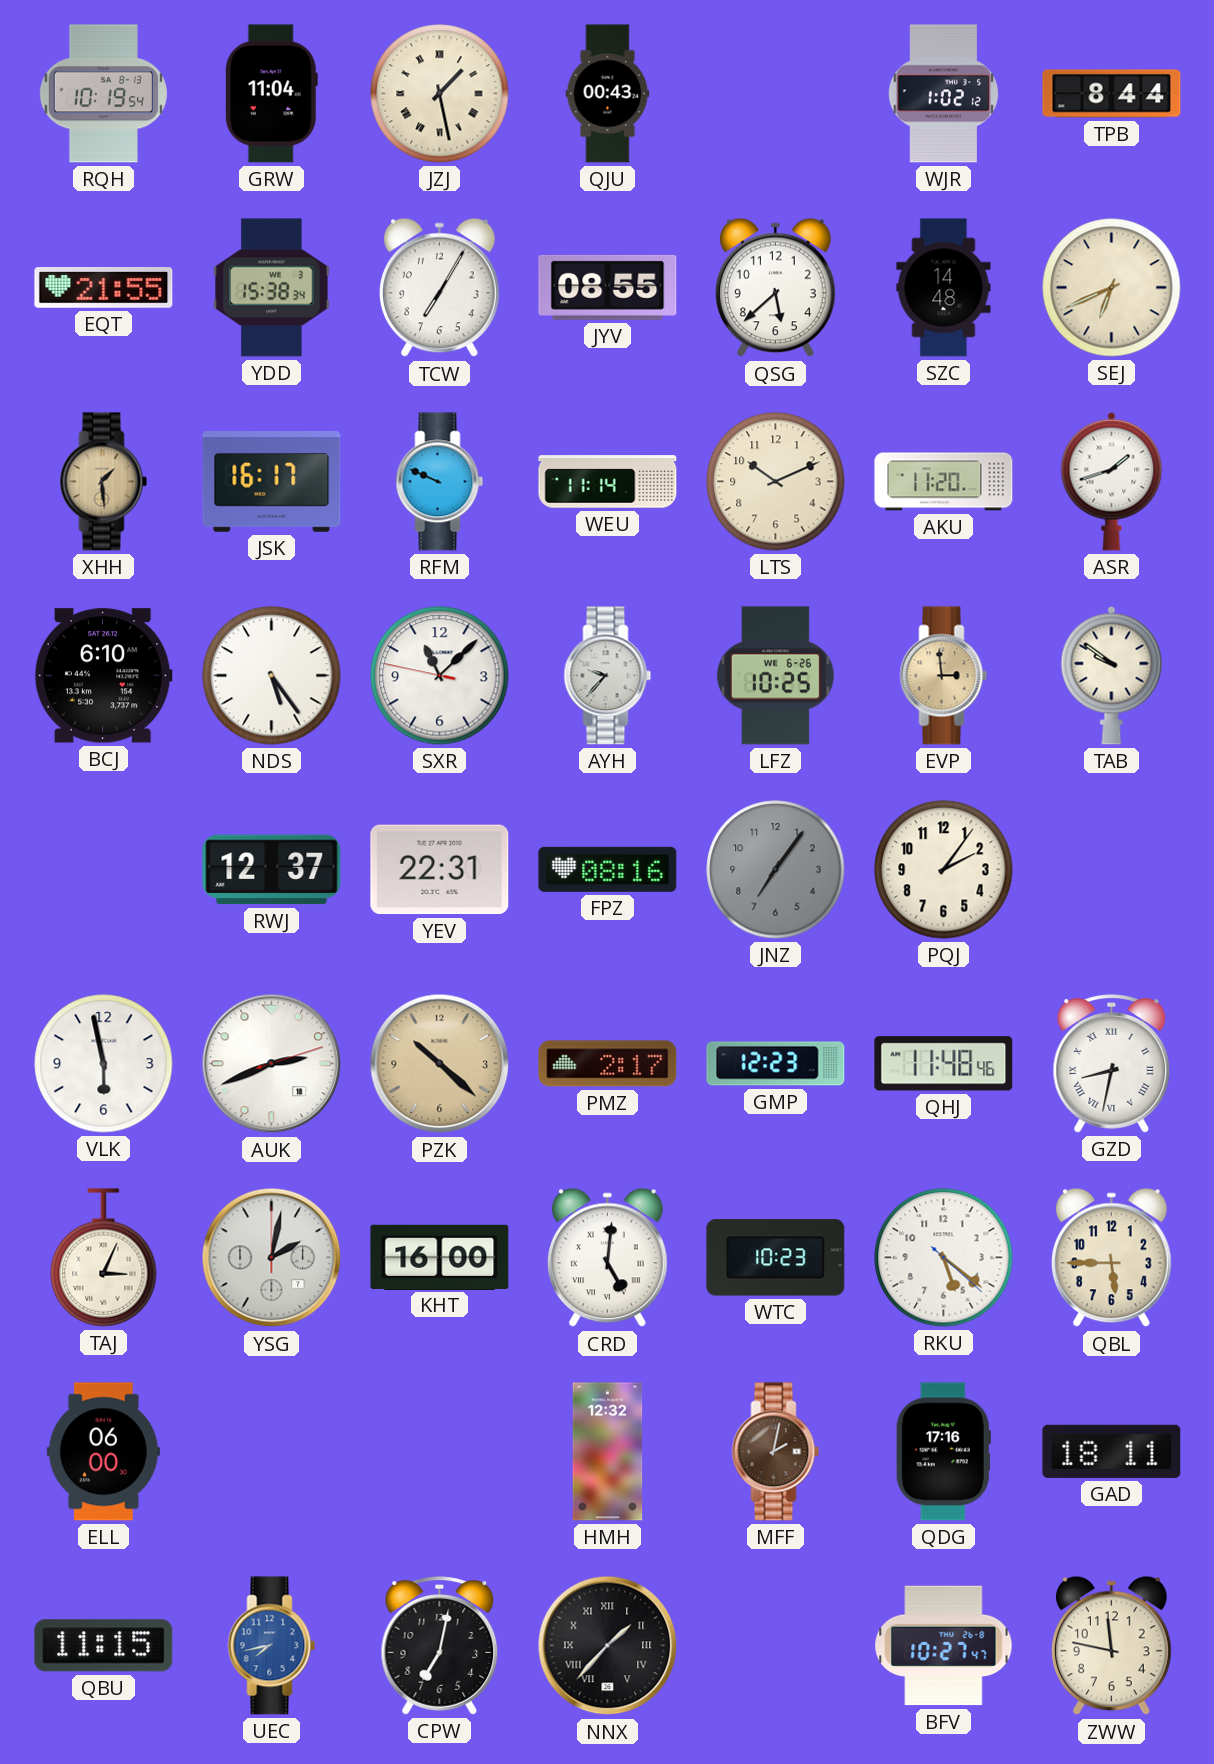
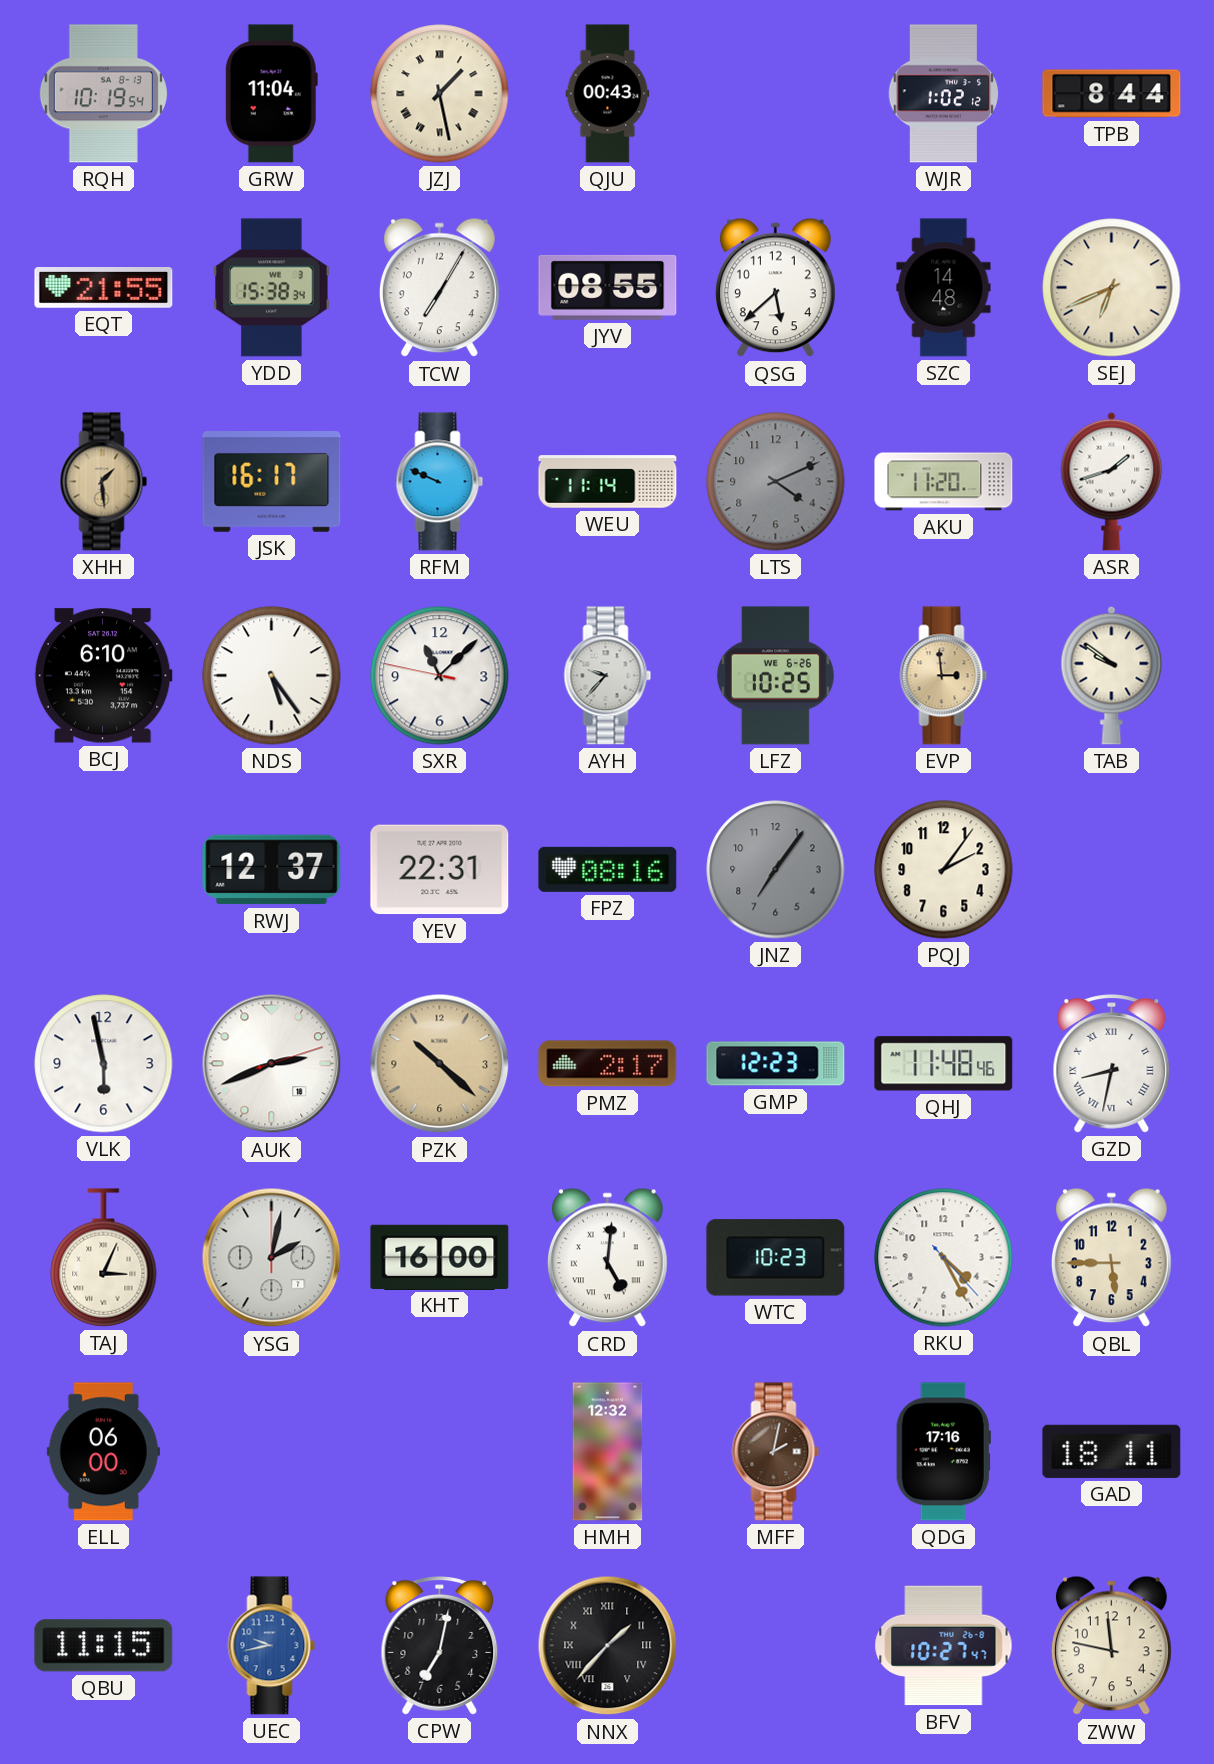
LTS: 10:11 -> 4:11 (776, 482)
LTS dial: cream -> grey (776, 482)
RKU: 5:21 -> 4:25 (944, 1258)
UEC: 7:43 -> 9:43 (272, 1646)
